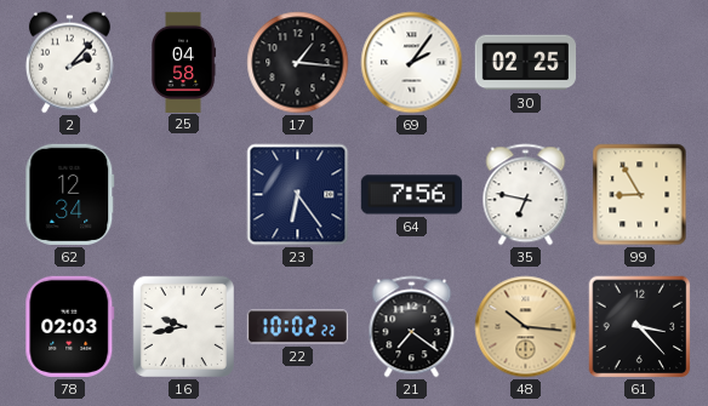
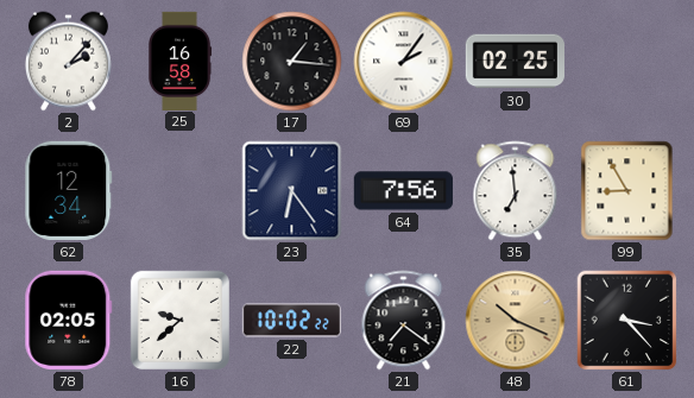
25: 04:58 -> 16:58 (181, 61)
35: 6:47 -> 6:59 (516, 191)
78: 02:03 -> 02:05 (69, 320)
16: 9:43 -> 9:38 (179, 320)
48: 10:16 -> 10:19 (516, 321)
